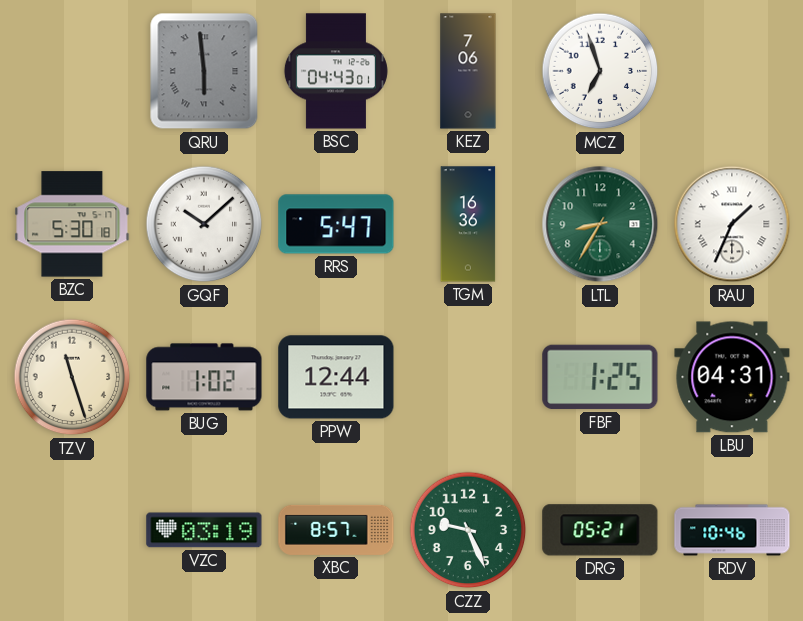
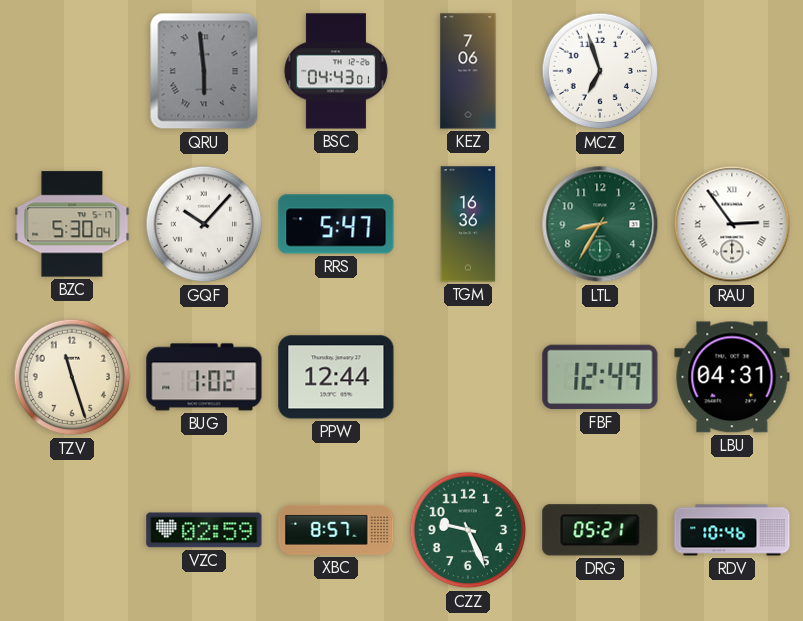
BZC: 5:30:18 -> 5:30:04 (72, 224)
GQF: 10:08 -> 10:07 (204, 224)
RAU: 1:34 -> 2:54 (732, 224)
FBF: 1:25 -> 12:49 (600, 377)
VZC: 03:19 -> 02:59 (204, 530)
